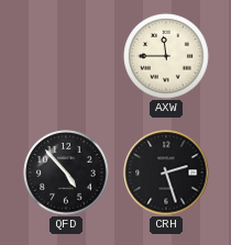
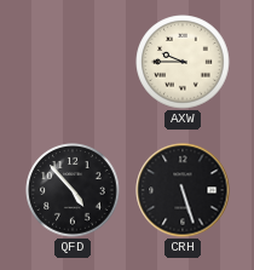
AXW: 11:45 -> 9:45 (183, 62)
CRH: 2:27 -> 5:27 (183, 190)
